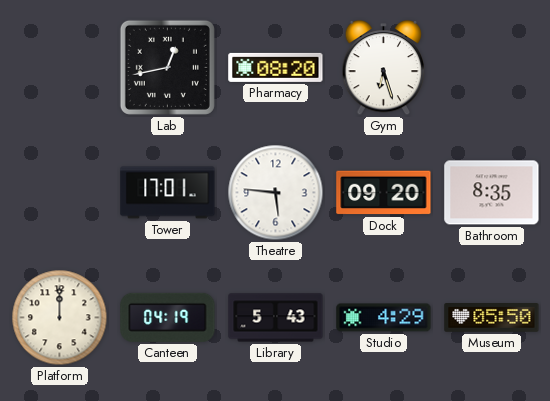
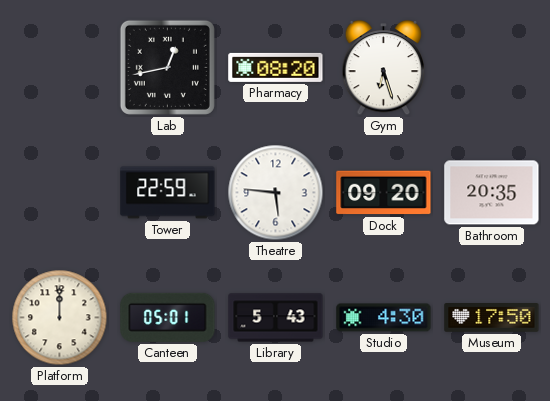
Tower: 17:01 -> 22:59 (168, 193)
Bathroom: 8:35 -> 20:35 (492, 193)
Canteen: 04:19 -> 05:01 (168, 317)
Studio: 4:29 -> 4:30 (384, 318)
Museum: 05:50 -> 17:50 (492, 318)
